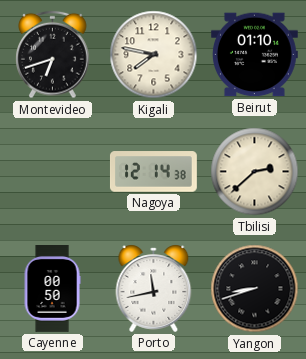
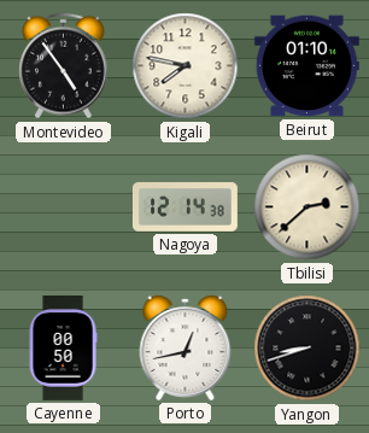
Montevideo: 6:42 -> 4:54 (64, 66)
Porto: 11:43 -> 12:43 (186, 347)
